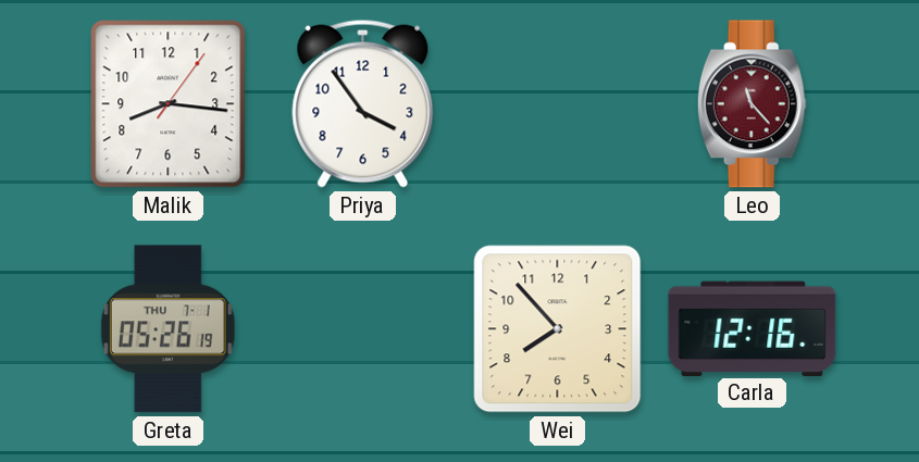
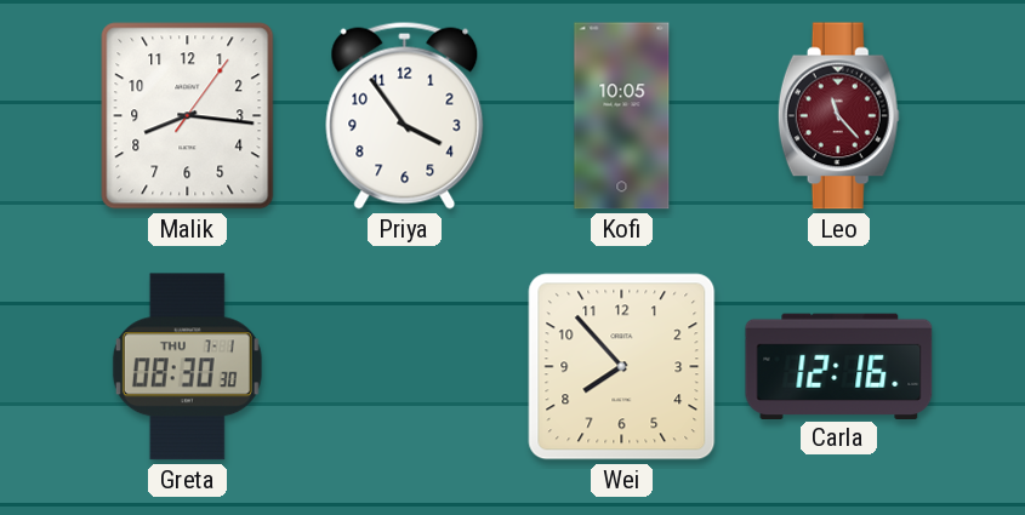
Kofi: none -> 10:05 (622, 116)
Greta: 05:26 -> 08:30 (187, 367)
